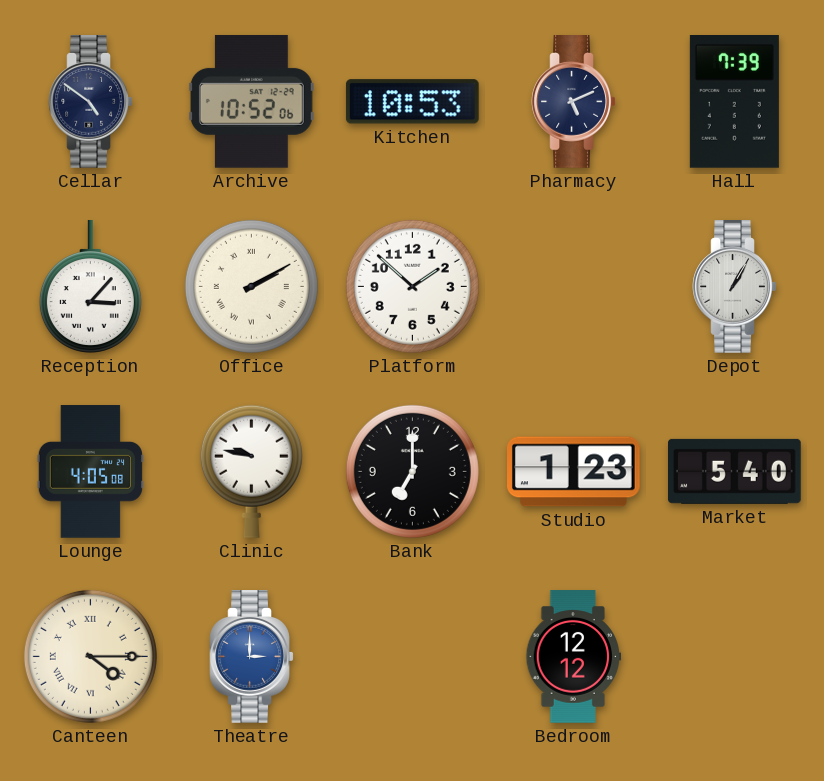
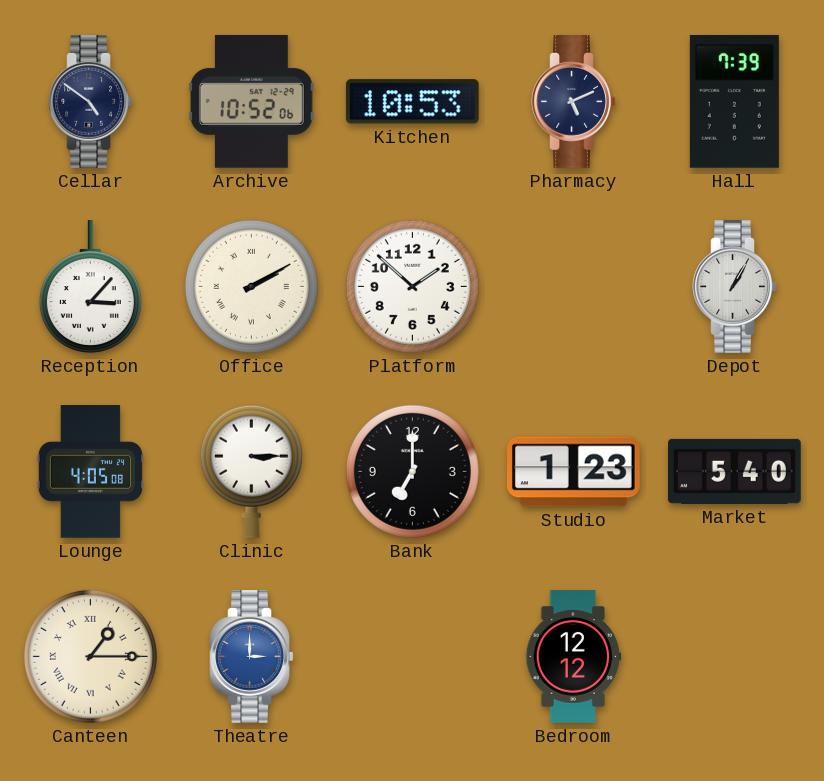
Clinic: 9:47 -> 3:15 (251, 471)
Canteen: 4:15 -> 1:15 (90, 656)
